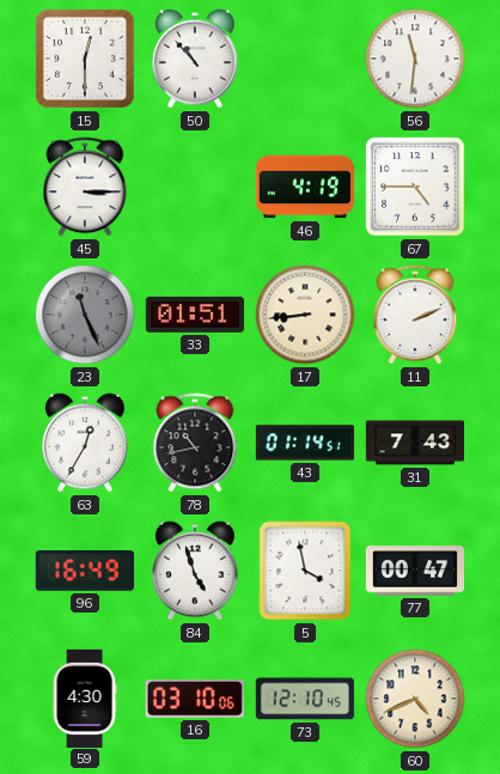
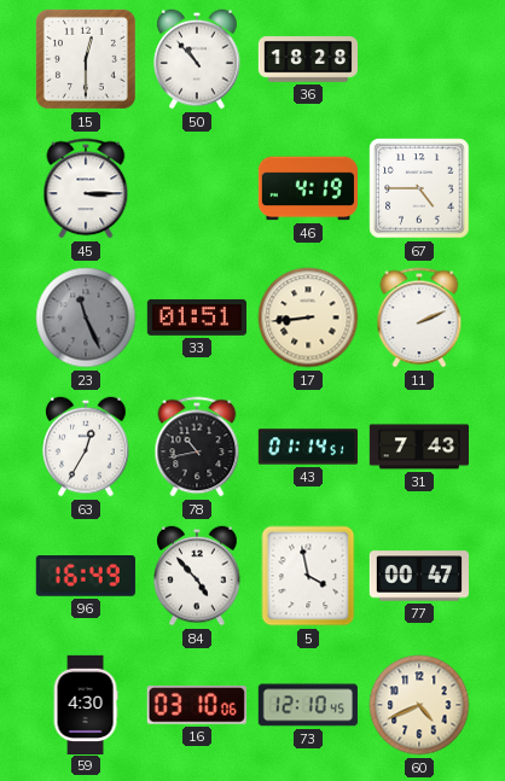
36: none -> 18:28 (307, 60)
56: 11:31 -> none (415, 59)
84: 4:57 -> 4:53 (197, 576)
